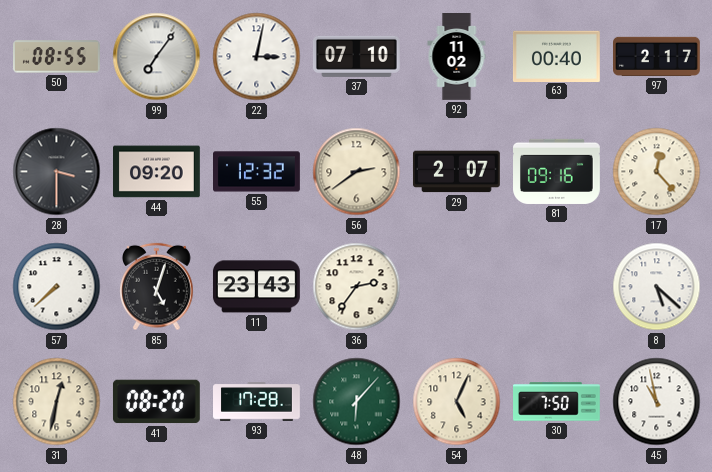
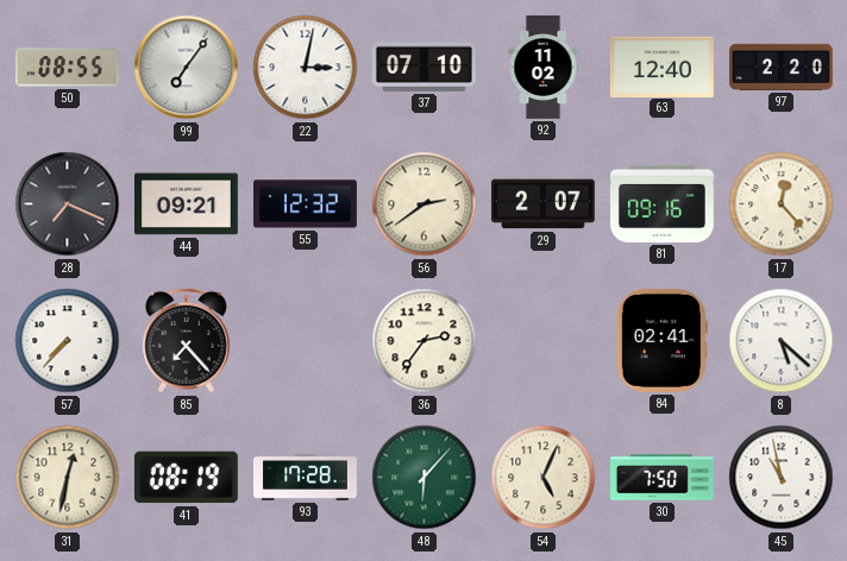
63: 00:40 -> 12:40 (661, 67)
97: 2:17 -> 2:20 (782, 67)
28: 3:30 -> 7:19 (68, 204)
44: 09:20 -> 09:21 (187, 204)
57: 7:38 -> 7:37 (68, 341)
85: 5:03 -> 7:23 (187, 341)
11: 23:43 -> none (256, 287)
84: none -> 02:41 (661, 340)
41: 08:20 -> 08:19 (186, 478)
